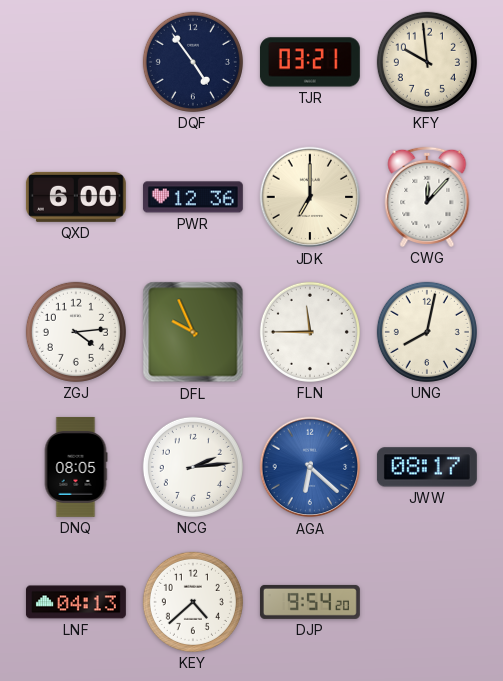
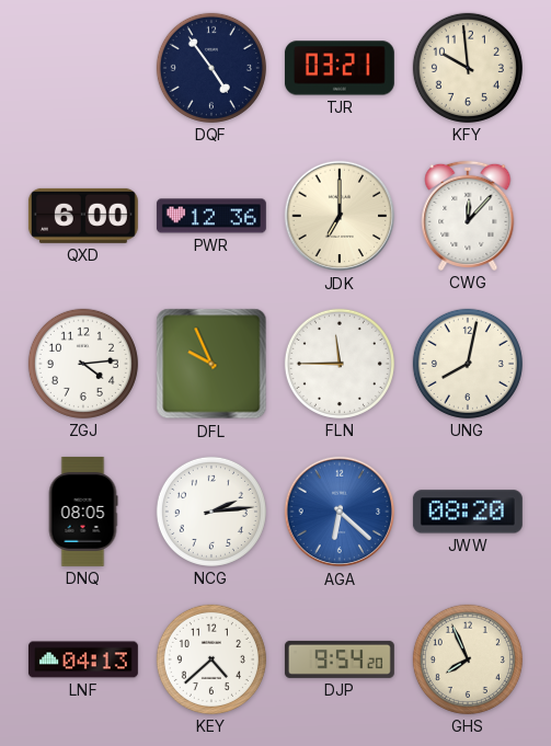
JWW: 08:17 -> 08:20 (468, 512)
GHS: none -> 7:56 (468, 659)
